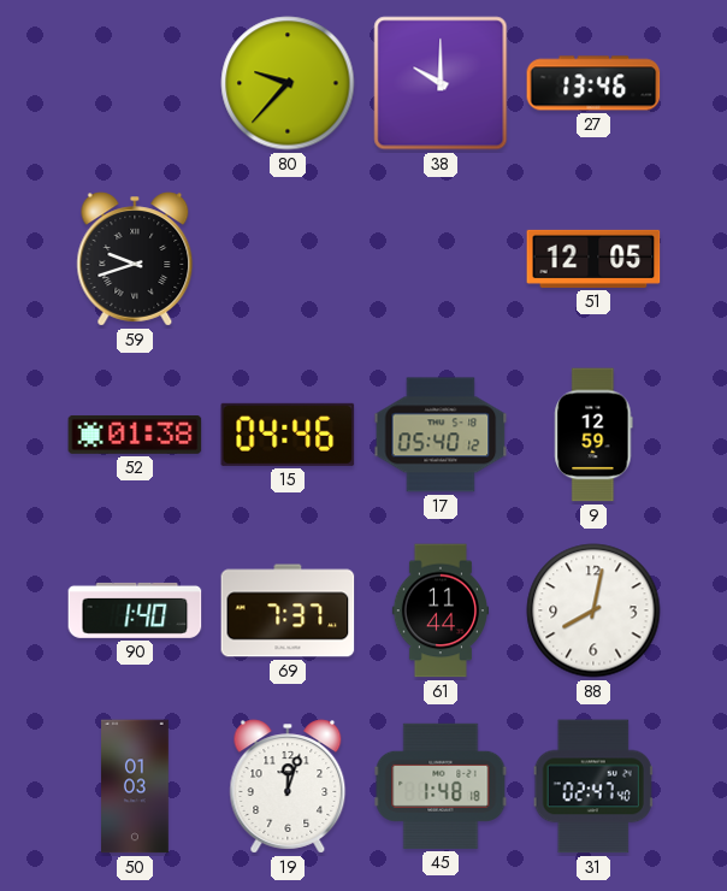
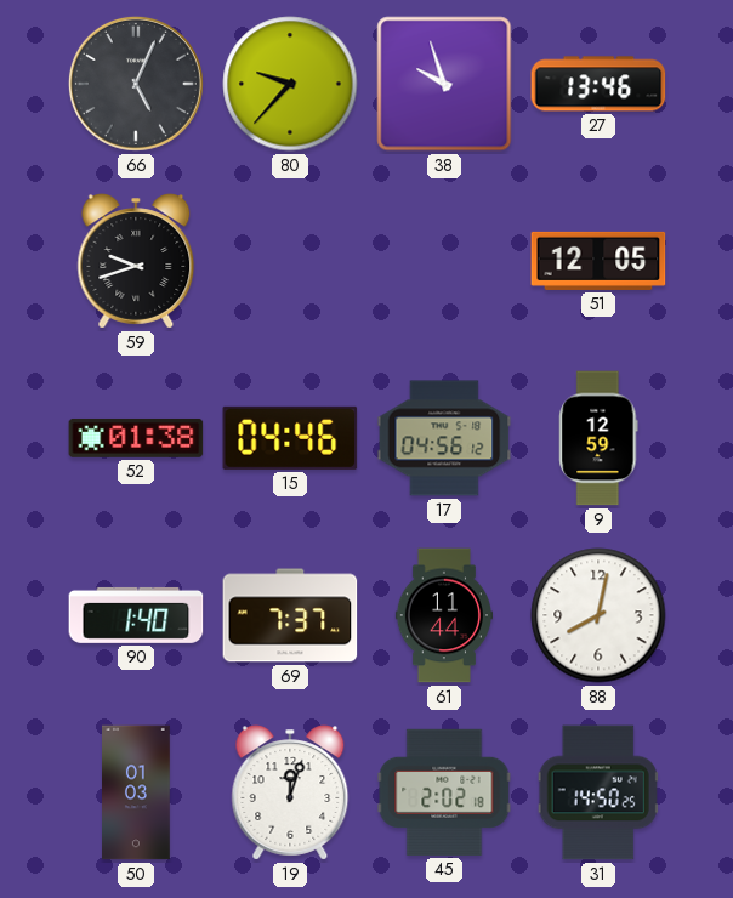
66: none -> 5:04 (136, 84)
38: 10:00 -> 9:57 (444, 84)
17: 05:40 -> 04:56 (444, 438)
45: 1:48 -> 2:02 (444, 792)
31: 02:47 -> 14:50 (598, 792)
